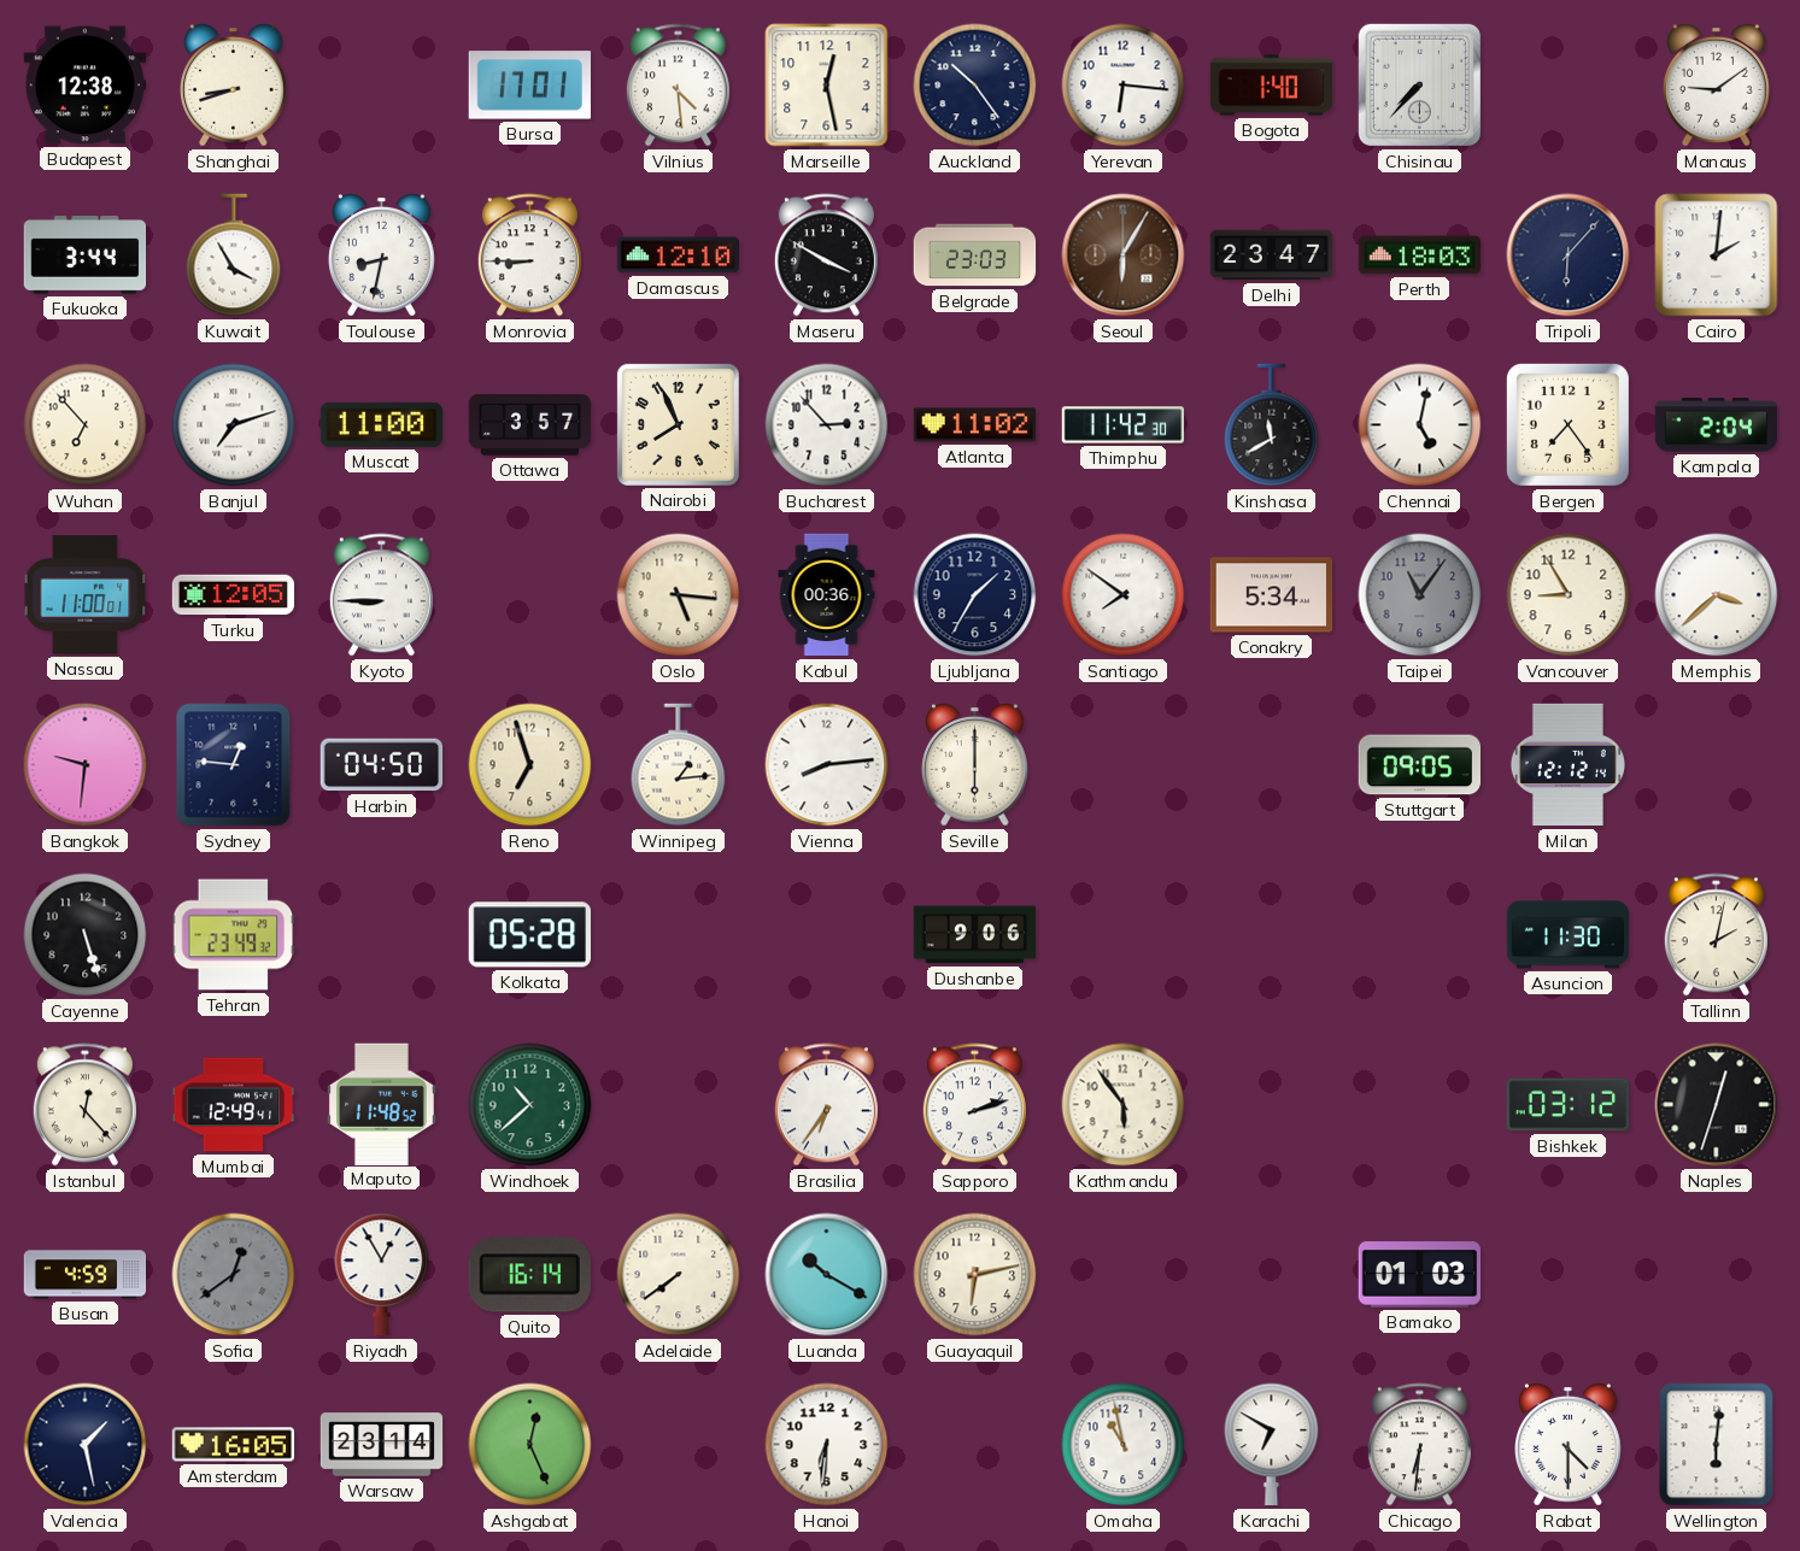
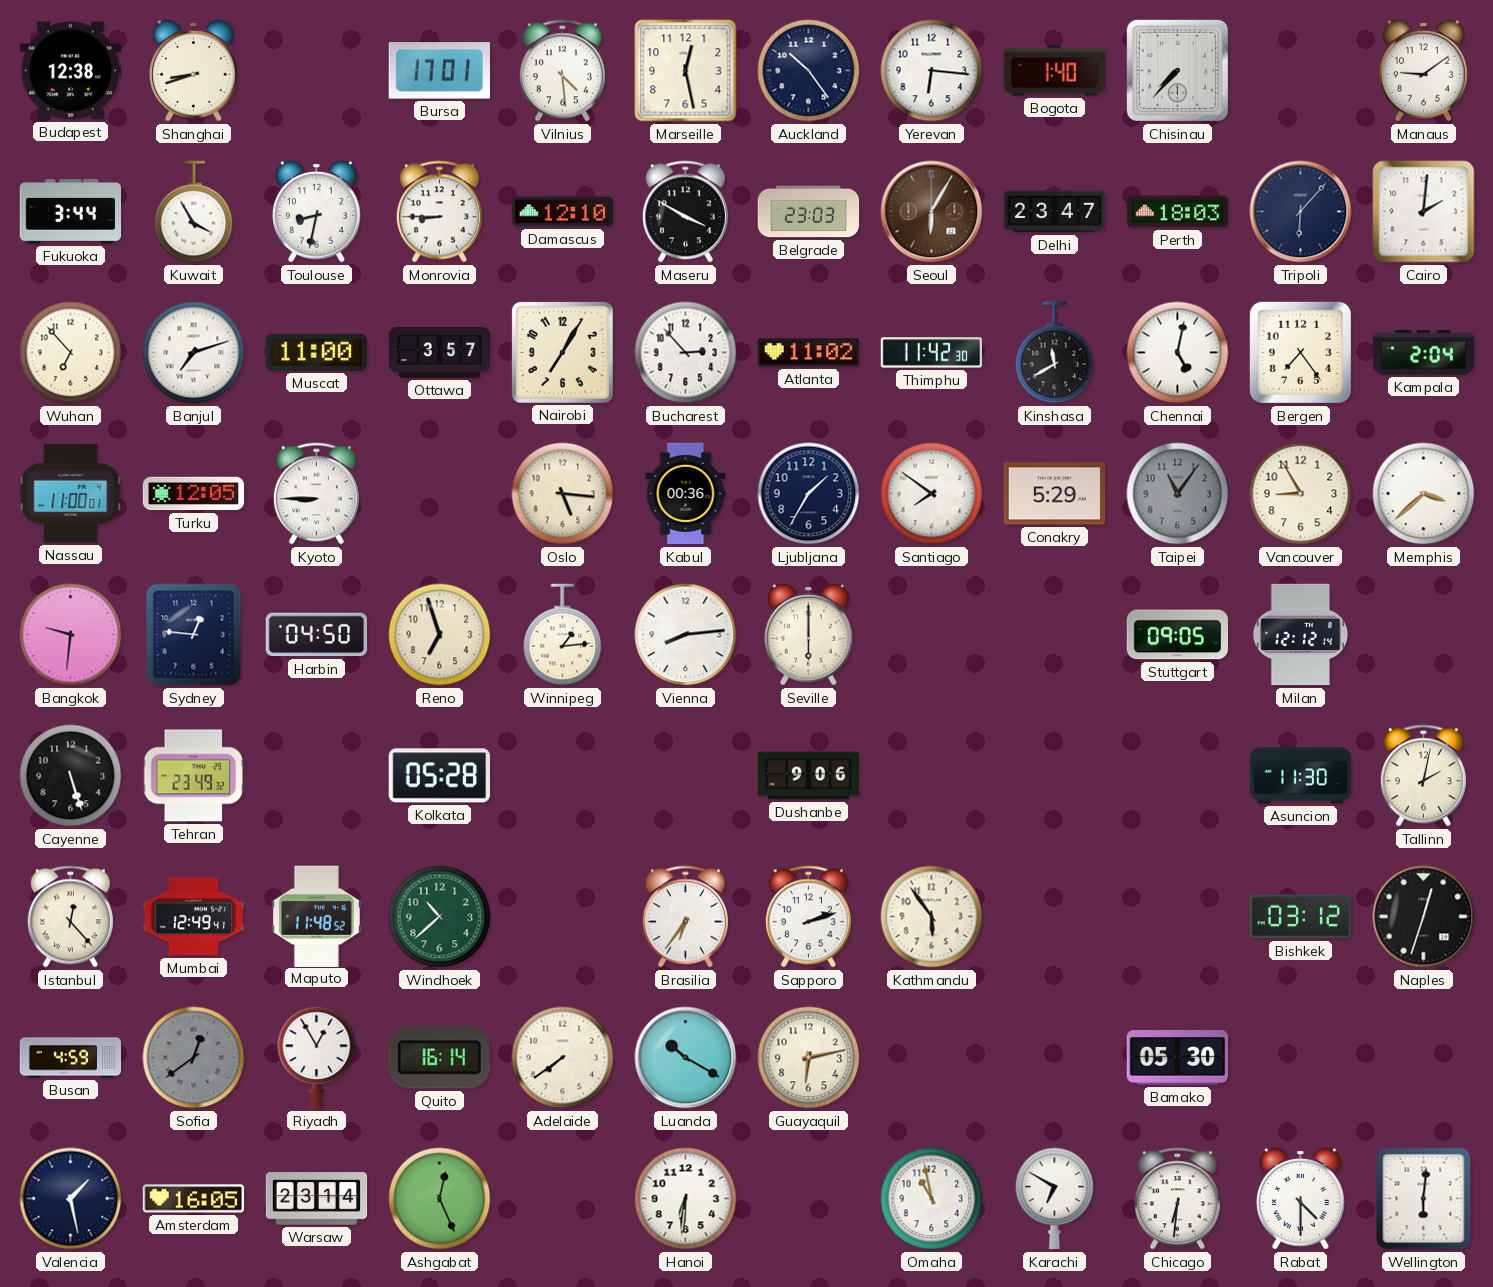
Nairobi: 7:56 -> 7:05 (562, 352)
Conakry: 5:34 -> 5:29 (1055, 494)
Bamako: 01:03 -> 05:30 (1178, 1058)
